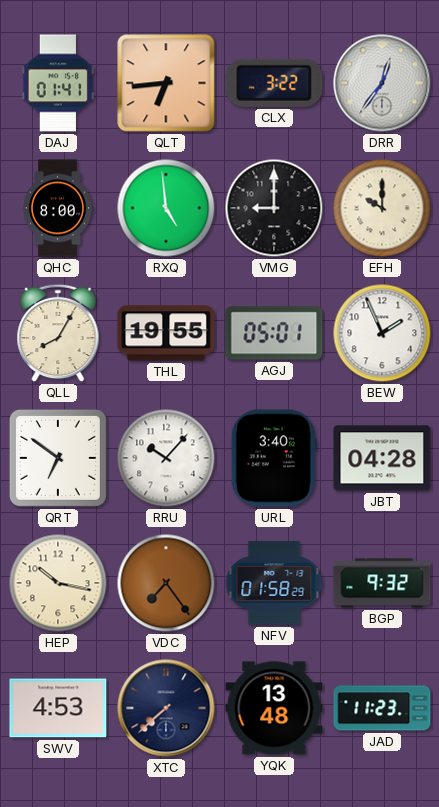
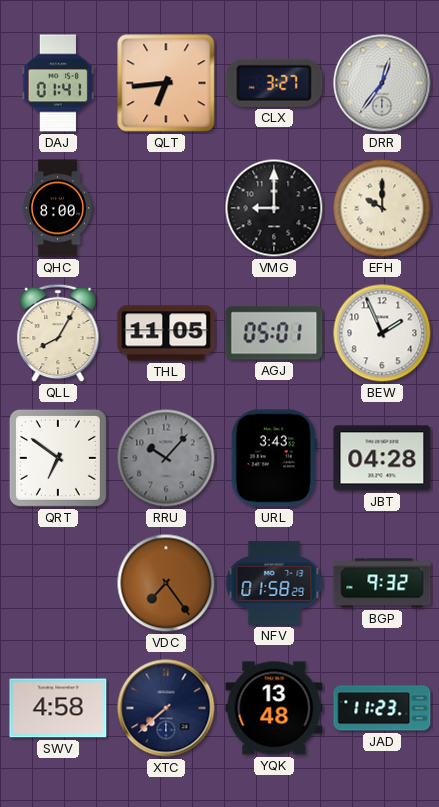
CLX: 3:22 -> 3:27 (274, 83)
RXQ: 4:59 -> none (166, 208)
THL: 19:55 -> 11:05 (166, 333)
RRU dial: white -> grey (166, 458)
URL: 3:40 -> 3:43 (274, 458)
HEP: 10:17 -> none (58, 583)
SWV: 4:53 -> 4:58 (58, 708)
